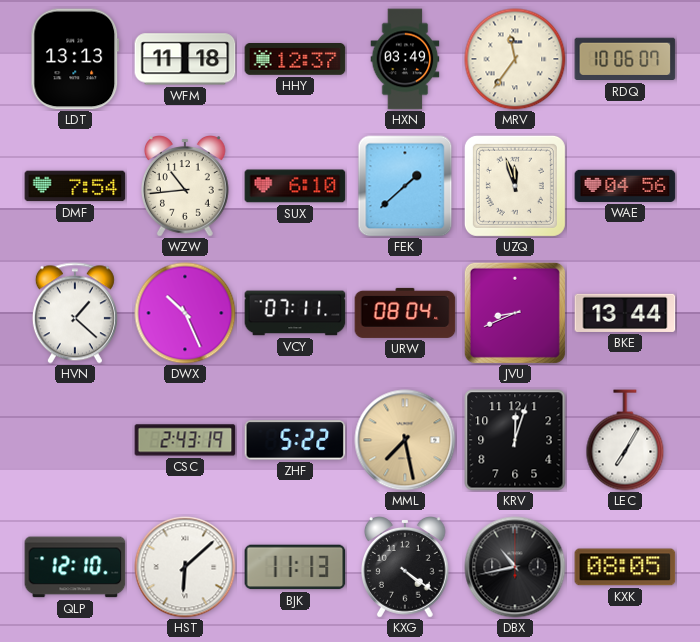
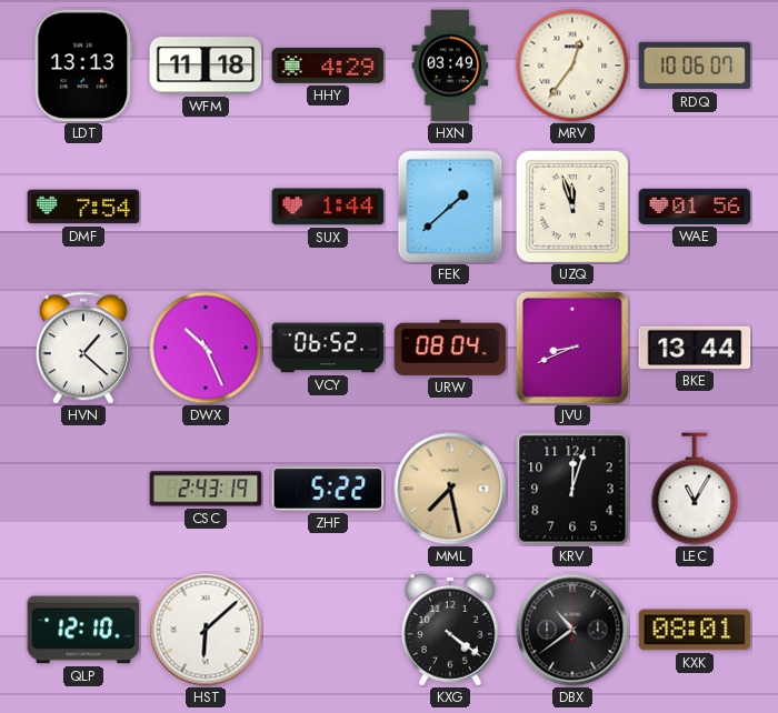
HHY: 12:37 -> 4:29 (328, 67)
MRV: 11:36 -> 12:36 (572, 66)
WZW: 10:44 -> none (186, 186)
SUX: 6:10 -> 1:44 (328, 207)
WAE: 04:56 -> 01:56 (695, 207)
VCY: 07:11 -> 06:52 (328, 348)
LEC: 7:05 -> 11:05 (695, 489)
BJK: 11:13 -> none (295, 567)
DBX: 10:43 -> 10:39 (572, 630)
KXK: 08:05 -> 08:01 (695, 630)
